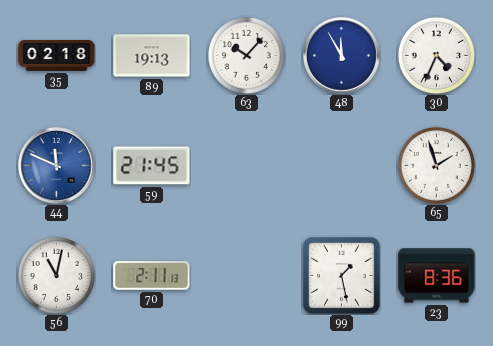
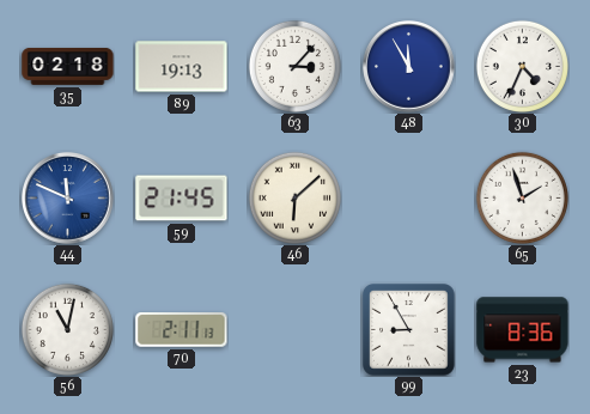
63: 10:07 -> 3:07 (294, 66)
46: none -> 6:08 (294, 197)
99: 1:28 -> 8:55 (409, 330)
